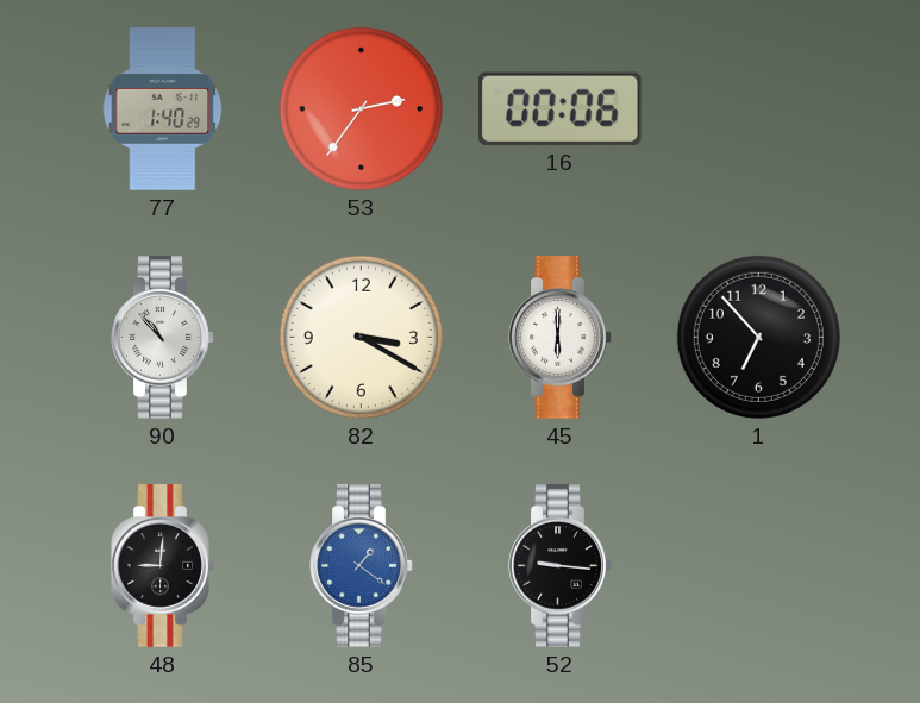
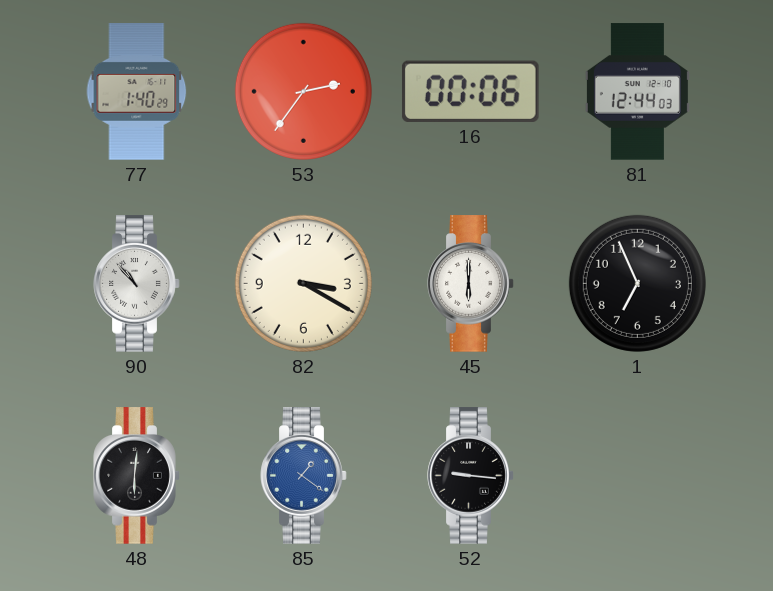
81: none -> 12:44 (637, 92)
1: 6:53 -> 6:56 (637, 283)
48: 9:01 -> 6:01 (137, 476)
